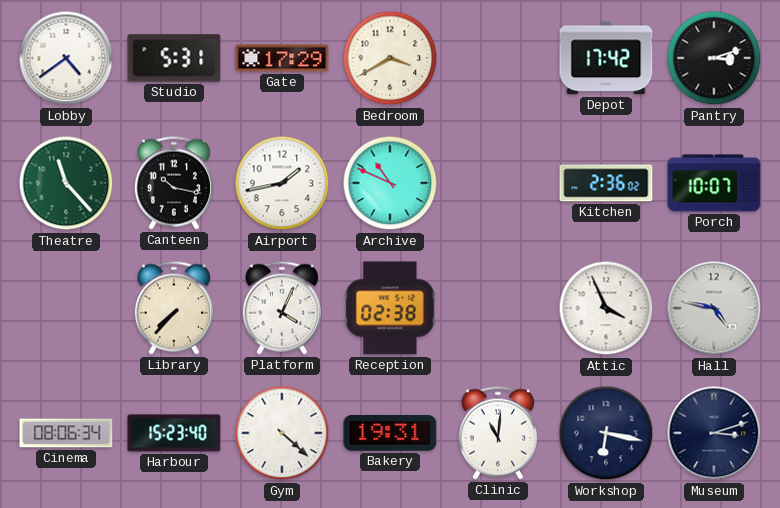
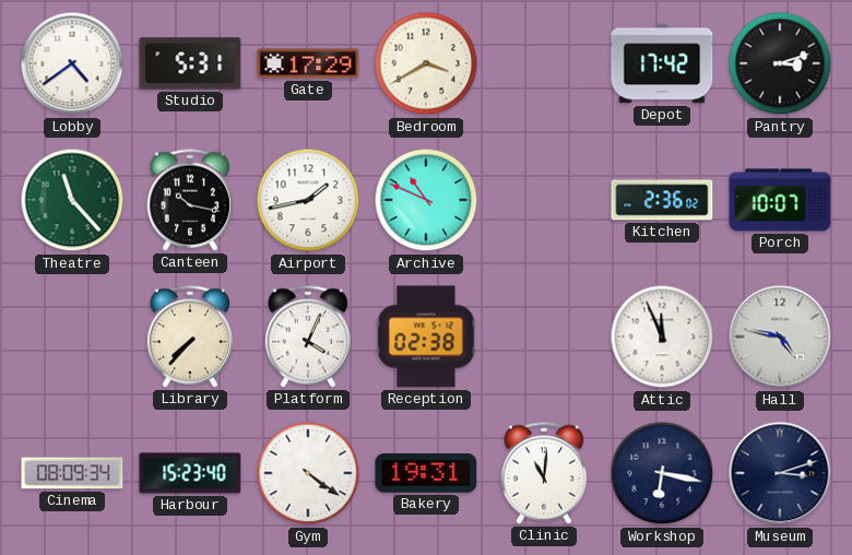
Attic: 3:56 -> 11:56 (662, 336)
Cinema: 08:06 -> 08:09 (72, 473)
Gym: 4:22 -> 4:21 (308, 473)
